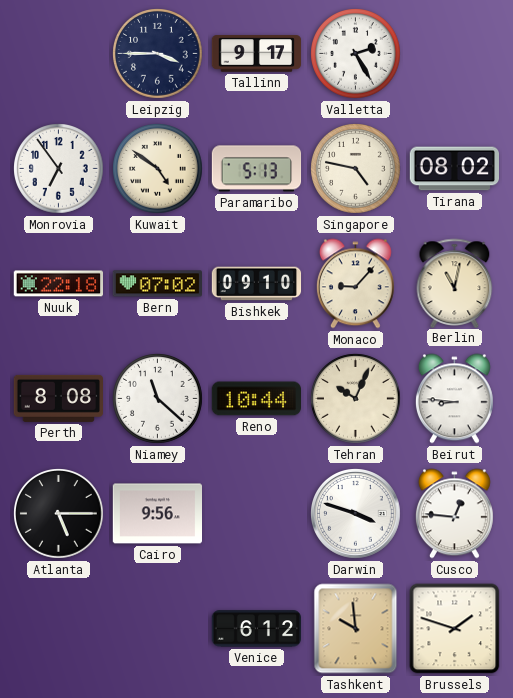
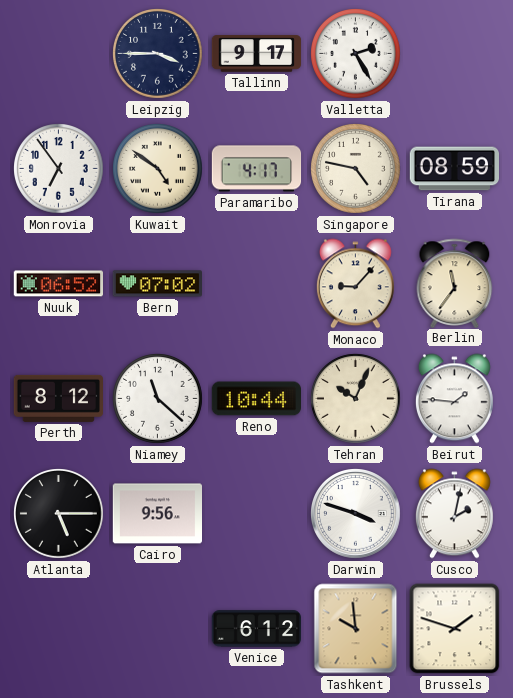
Paramaribo: 5:13 -> 4:17 (257, 169)
Tirana: 08:02 -> 08:59 (454, 169)
Nuuk: 22:18 -> 06:52 (58, 284)
Bishkek: 09:10 -> none (257, 284)
Berlin: 11:02 -> 11:36 (455, 283)
Perth: 8:08 -> 8:12 (59, 398)
Beirut: 8:46 -> 1:46 (454, 399)
Cusco: 12:46 -> 2:02 (454, 514)
